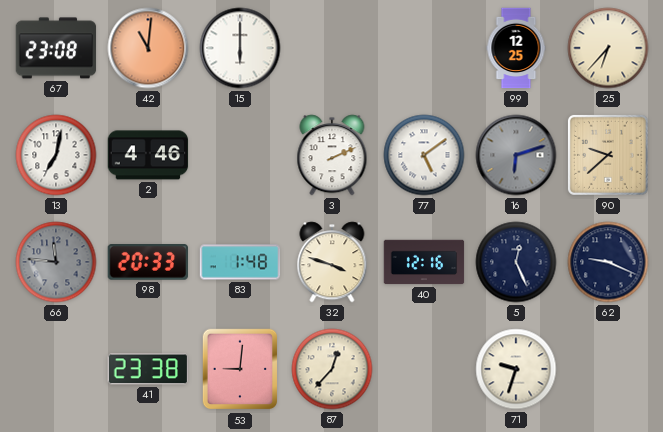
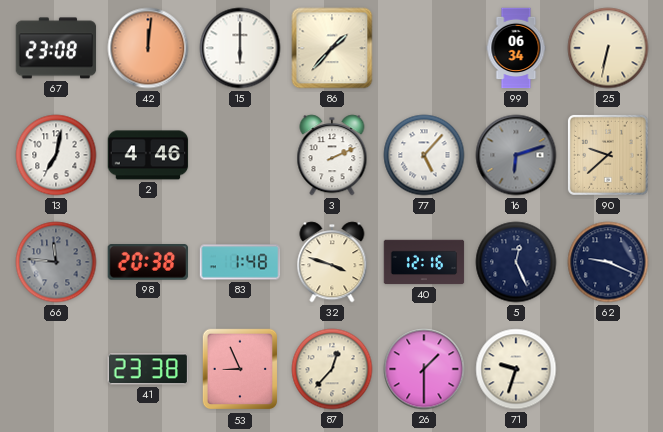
42: 11:01 -> 12:01 (148, 48)
86: none -> 1:37 (332, 48)
99: 12:25 -> 06:34 (516, 48)
25: 6:37 -> 6:32 (608, 48)
77: 5:09 -> 5:07 (424, 155)
98: 20:33 -> 20:38 (147, 263)
53: 9:01 -> 8:56 (240, 369)
26: none -> 1:30 (424, 369)
